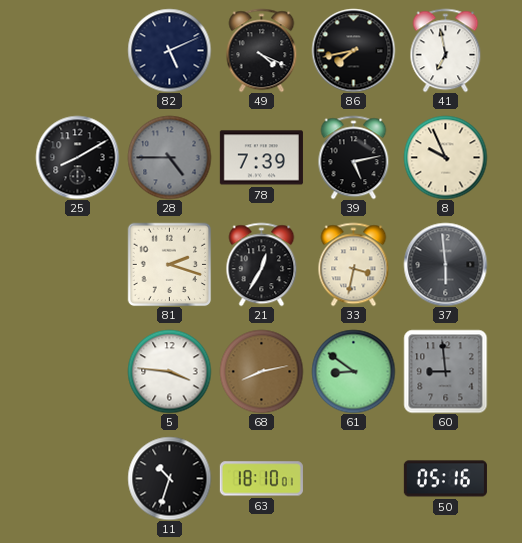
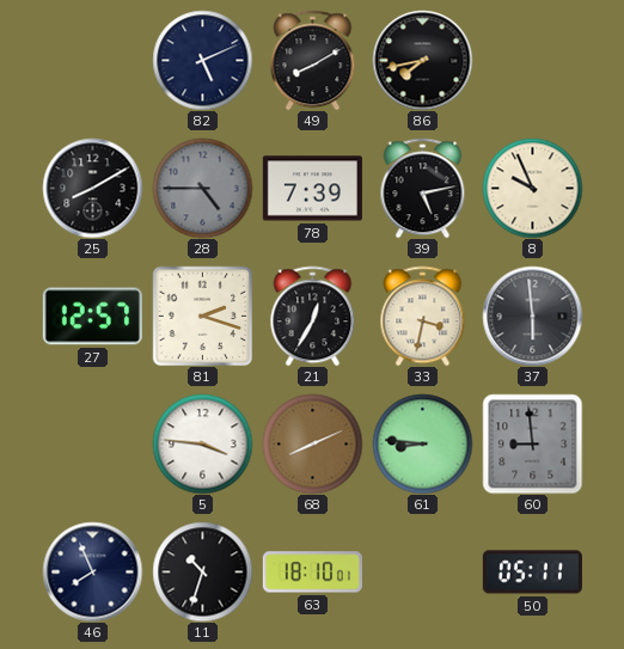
49: 4:19 -> 8:10 (313, 60)
41: 6:58 -> none (446, 50)
27: none -> 12:57 (92, 317)
68: 8:13 -> 8:11 (312, 443)
61: 8:51 -> 8:46 (422, 443)
46: none -> 7:56 (92, 571)
50: 05:16 -> 05:11 (532, 573)
